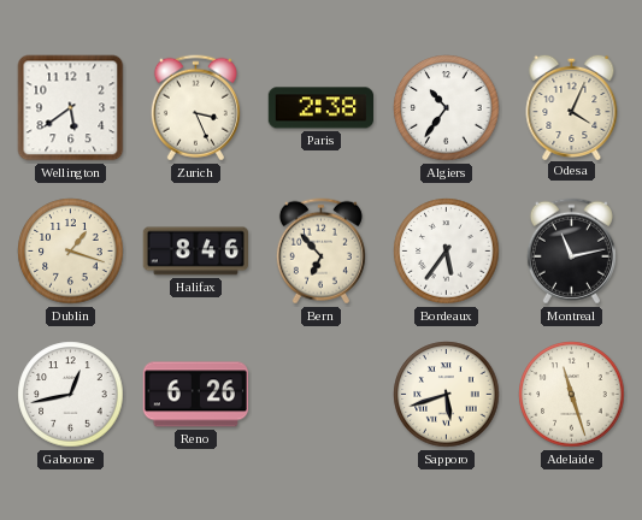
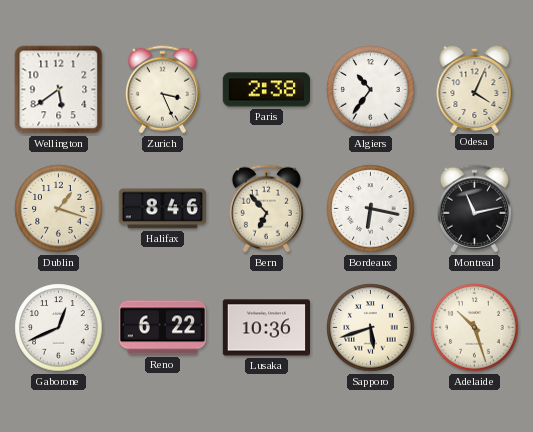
Bordeaux: 5:36 -> 6:17 (371, 209)
Gaborone: 12:43 -> 12:41 (59, 328)
Reno: 6:26 -> 6:22 (162, 328)
Lusaka: none -> 10:36 (266, 328)
Adelaide: 11:27 -> 10:27 (475, 328)
